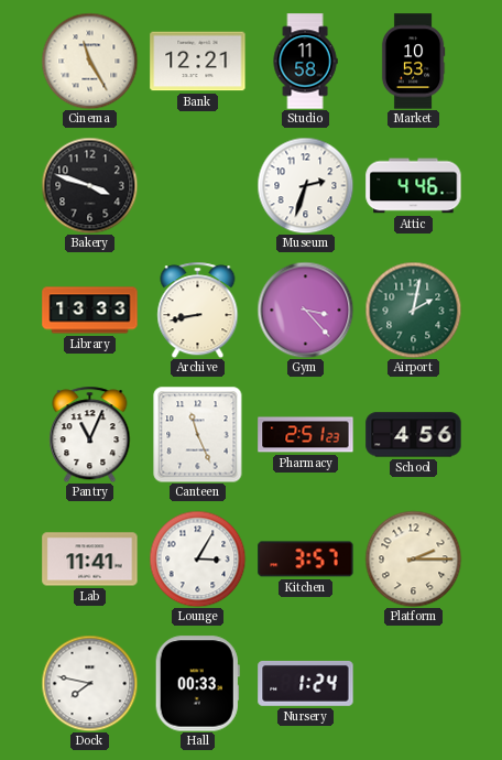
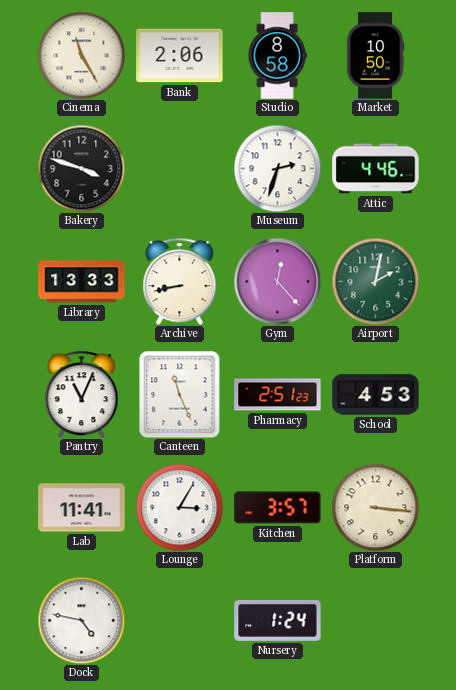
Bank: 12:21 -> 2:06 (180, 56)
Studio: 11:58 -> 8:58 (277, 56)
Market: 10:53 -> 10:50 (375, 56)
Gym: 3:23 -> 12:23 (277, 281)
School: 4:56 -> 4:53 (376, 395)
Platform: 2:15 -> 3:16 (375, 507)
Dock: 7:47 -> 4:47 (81, 620)
Hall: 00:33 -> none (197, 684)
